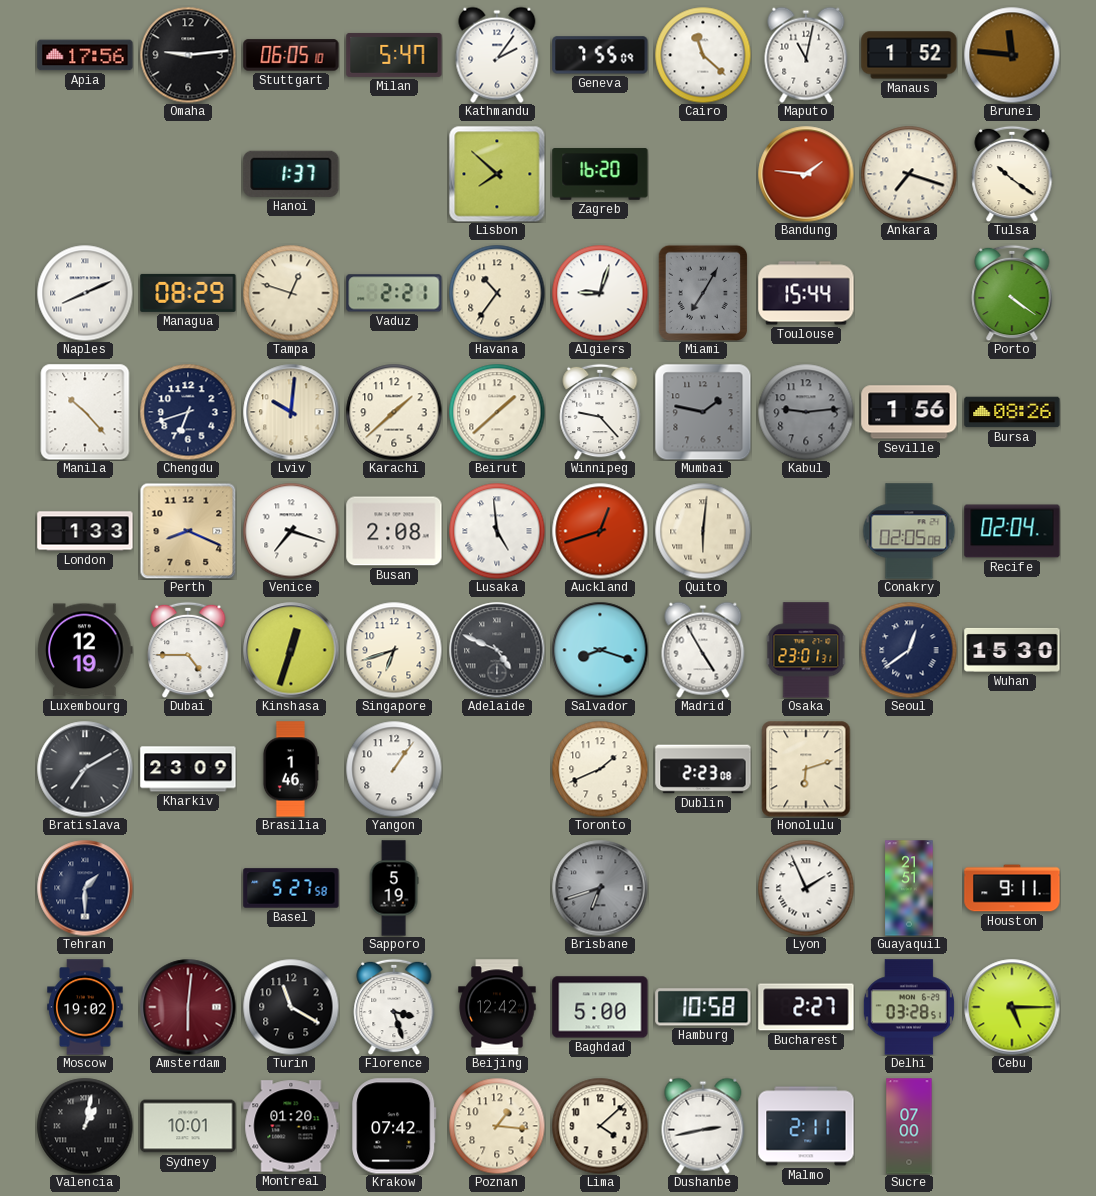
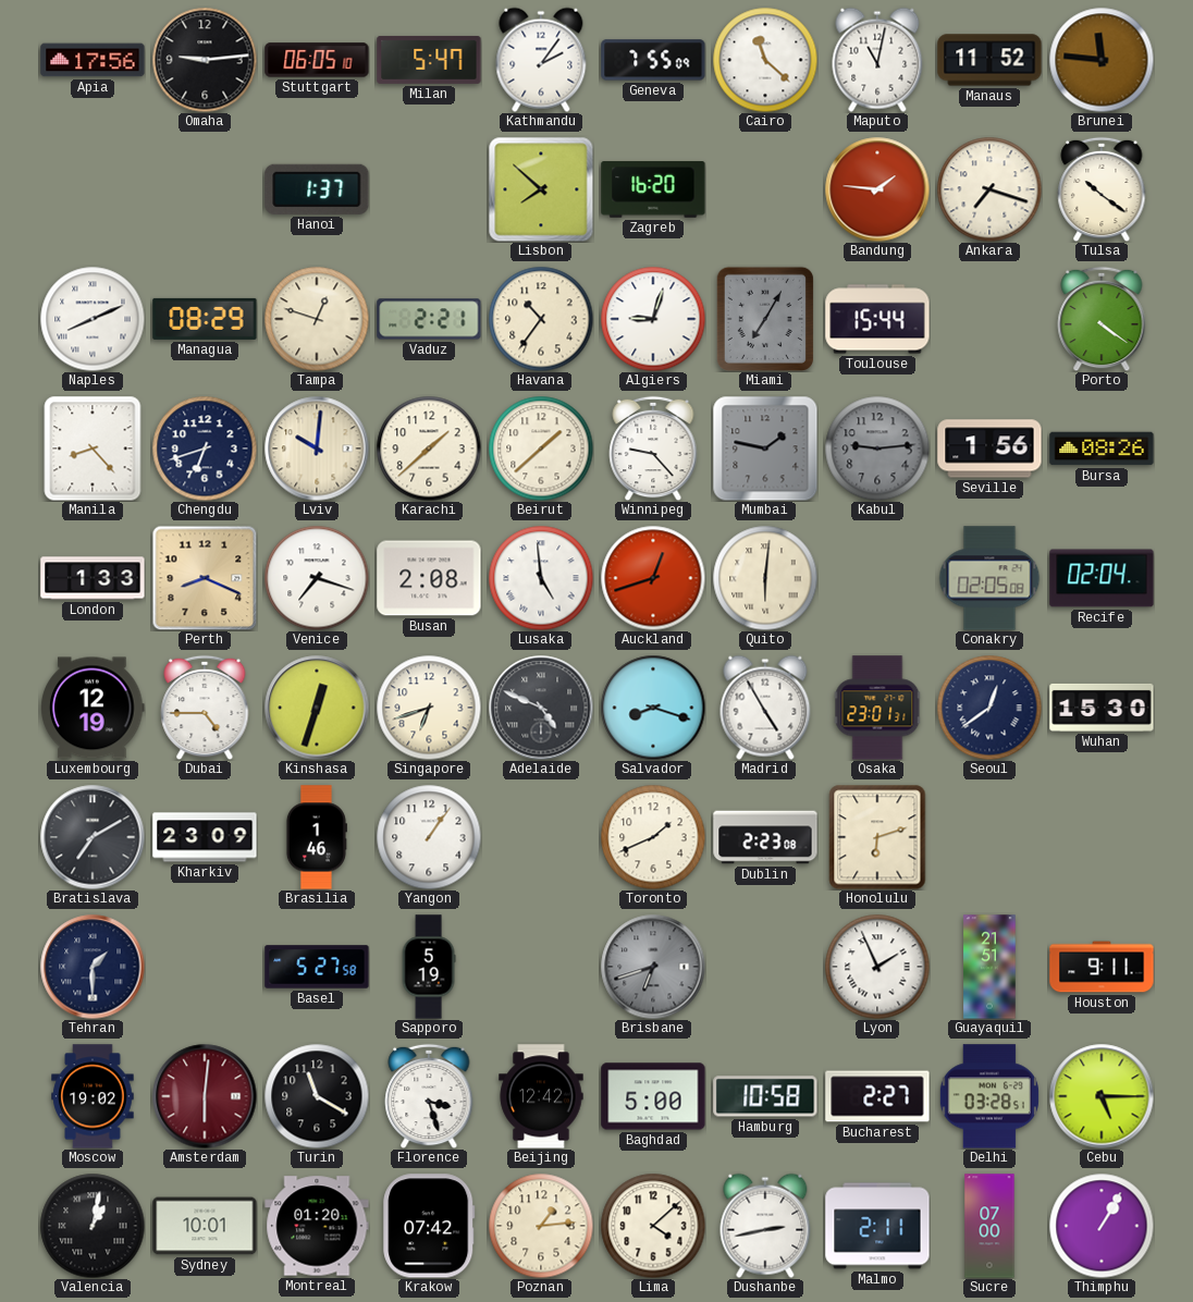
Manaus: 1:52 -> 11:52 (989, 60)
Manila: 10:23 -> 8:23 (93, 449)
Poznan: 1:16 -> 1:14 (541, 1226)
Thimphu: none -> 1:05 (1102, 1226)
